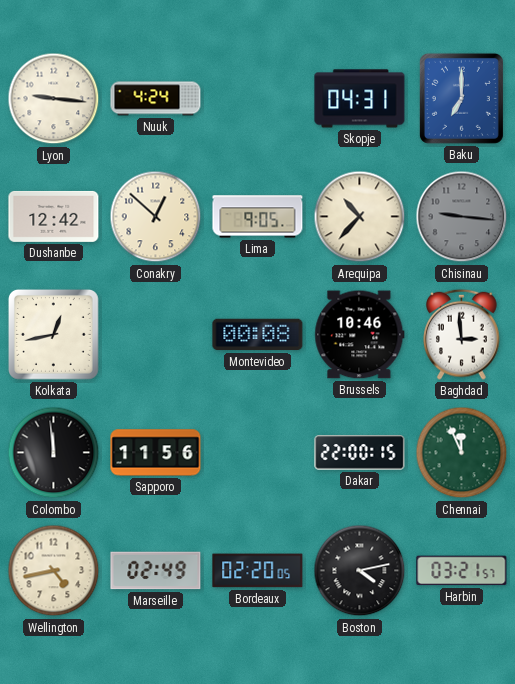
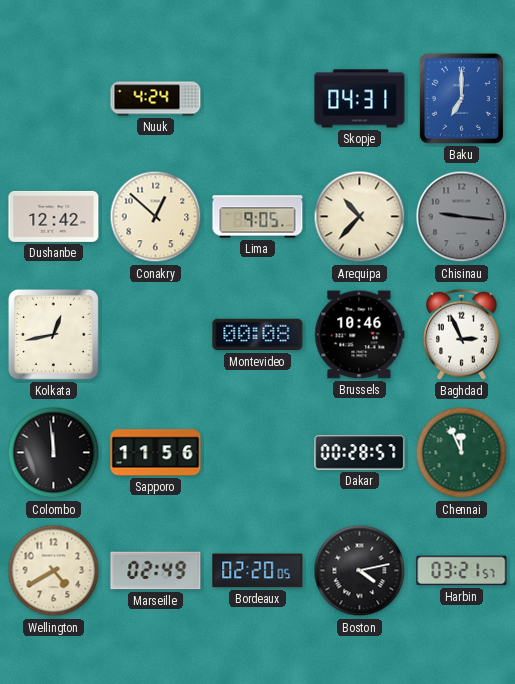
Lyon: 9:16 -> none (54, 99)
Baghdad: 2:59 -> 2:56 (462, 334)
Dakar: 22:00 -> 00:28 (360, 453)
Wellington: 4:43 -> 4:40 (54, 571)
